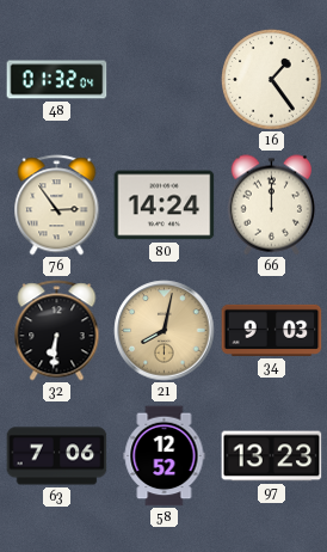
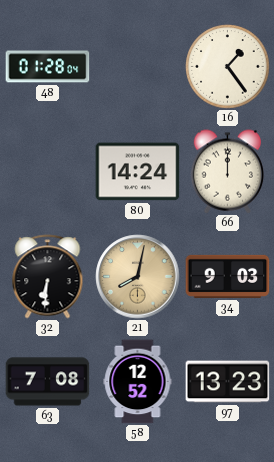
48: 01:32 -> 01:28 (48, 67)
76: 2:54 -> none (57, 206)
63: 7:06 -> 7:08 (48, 382)
